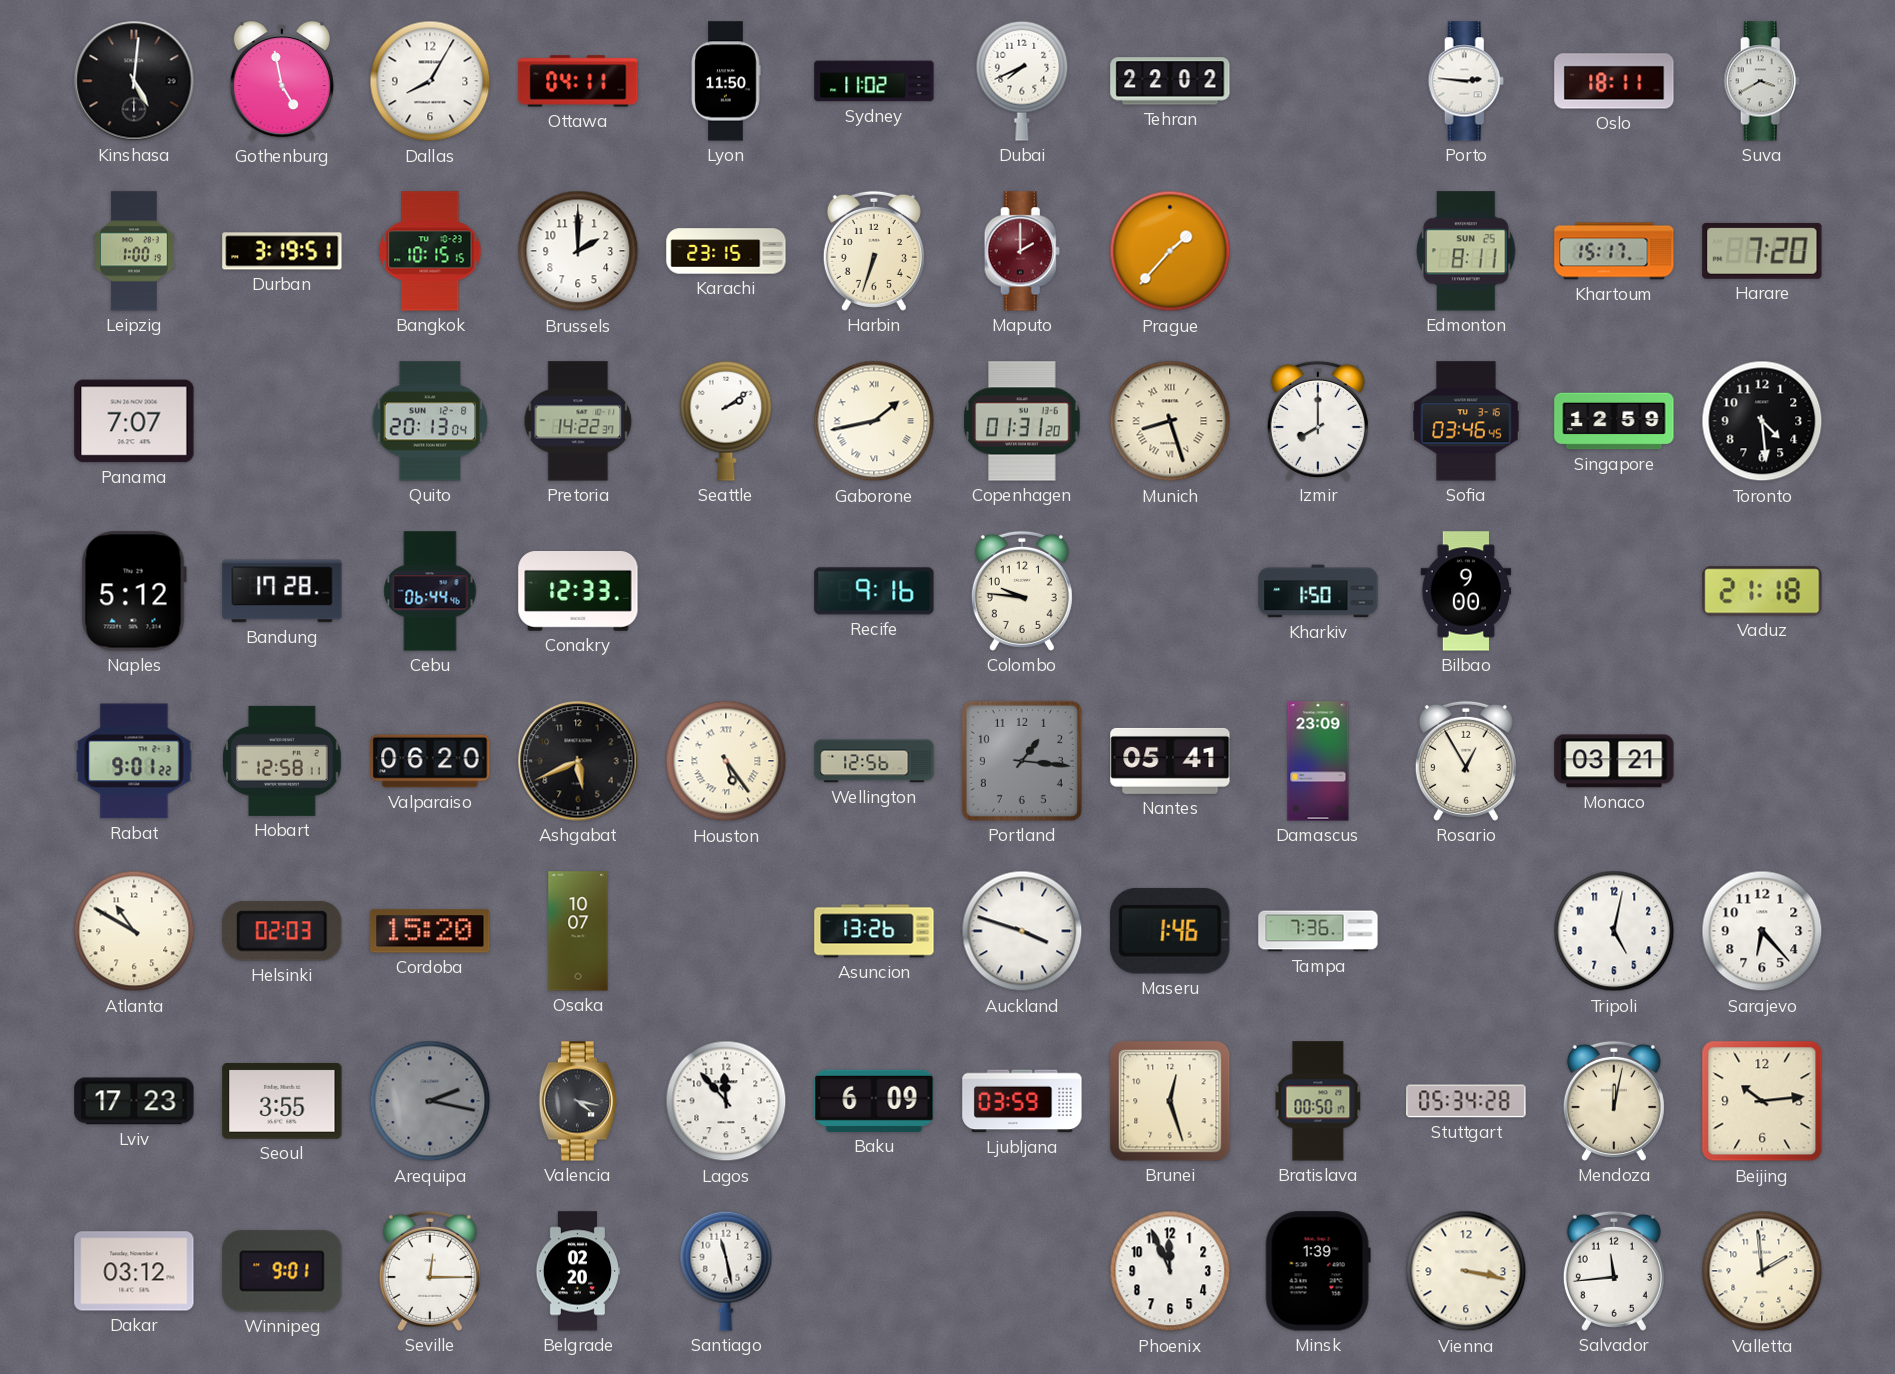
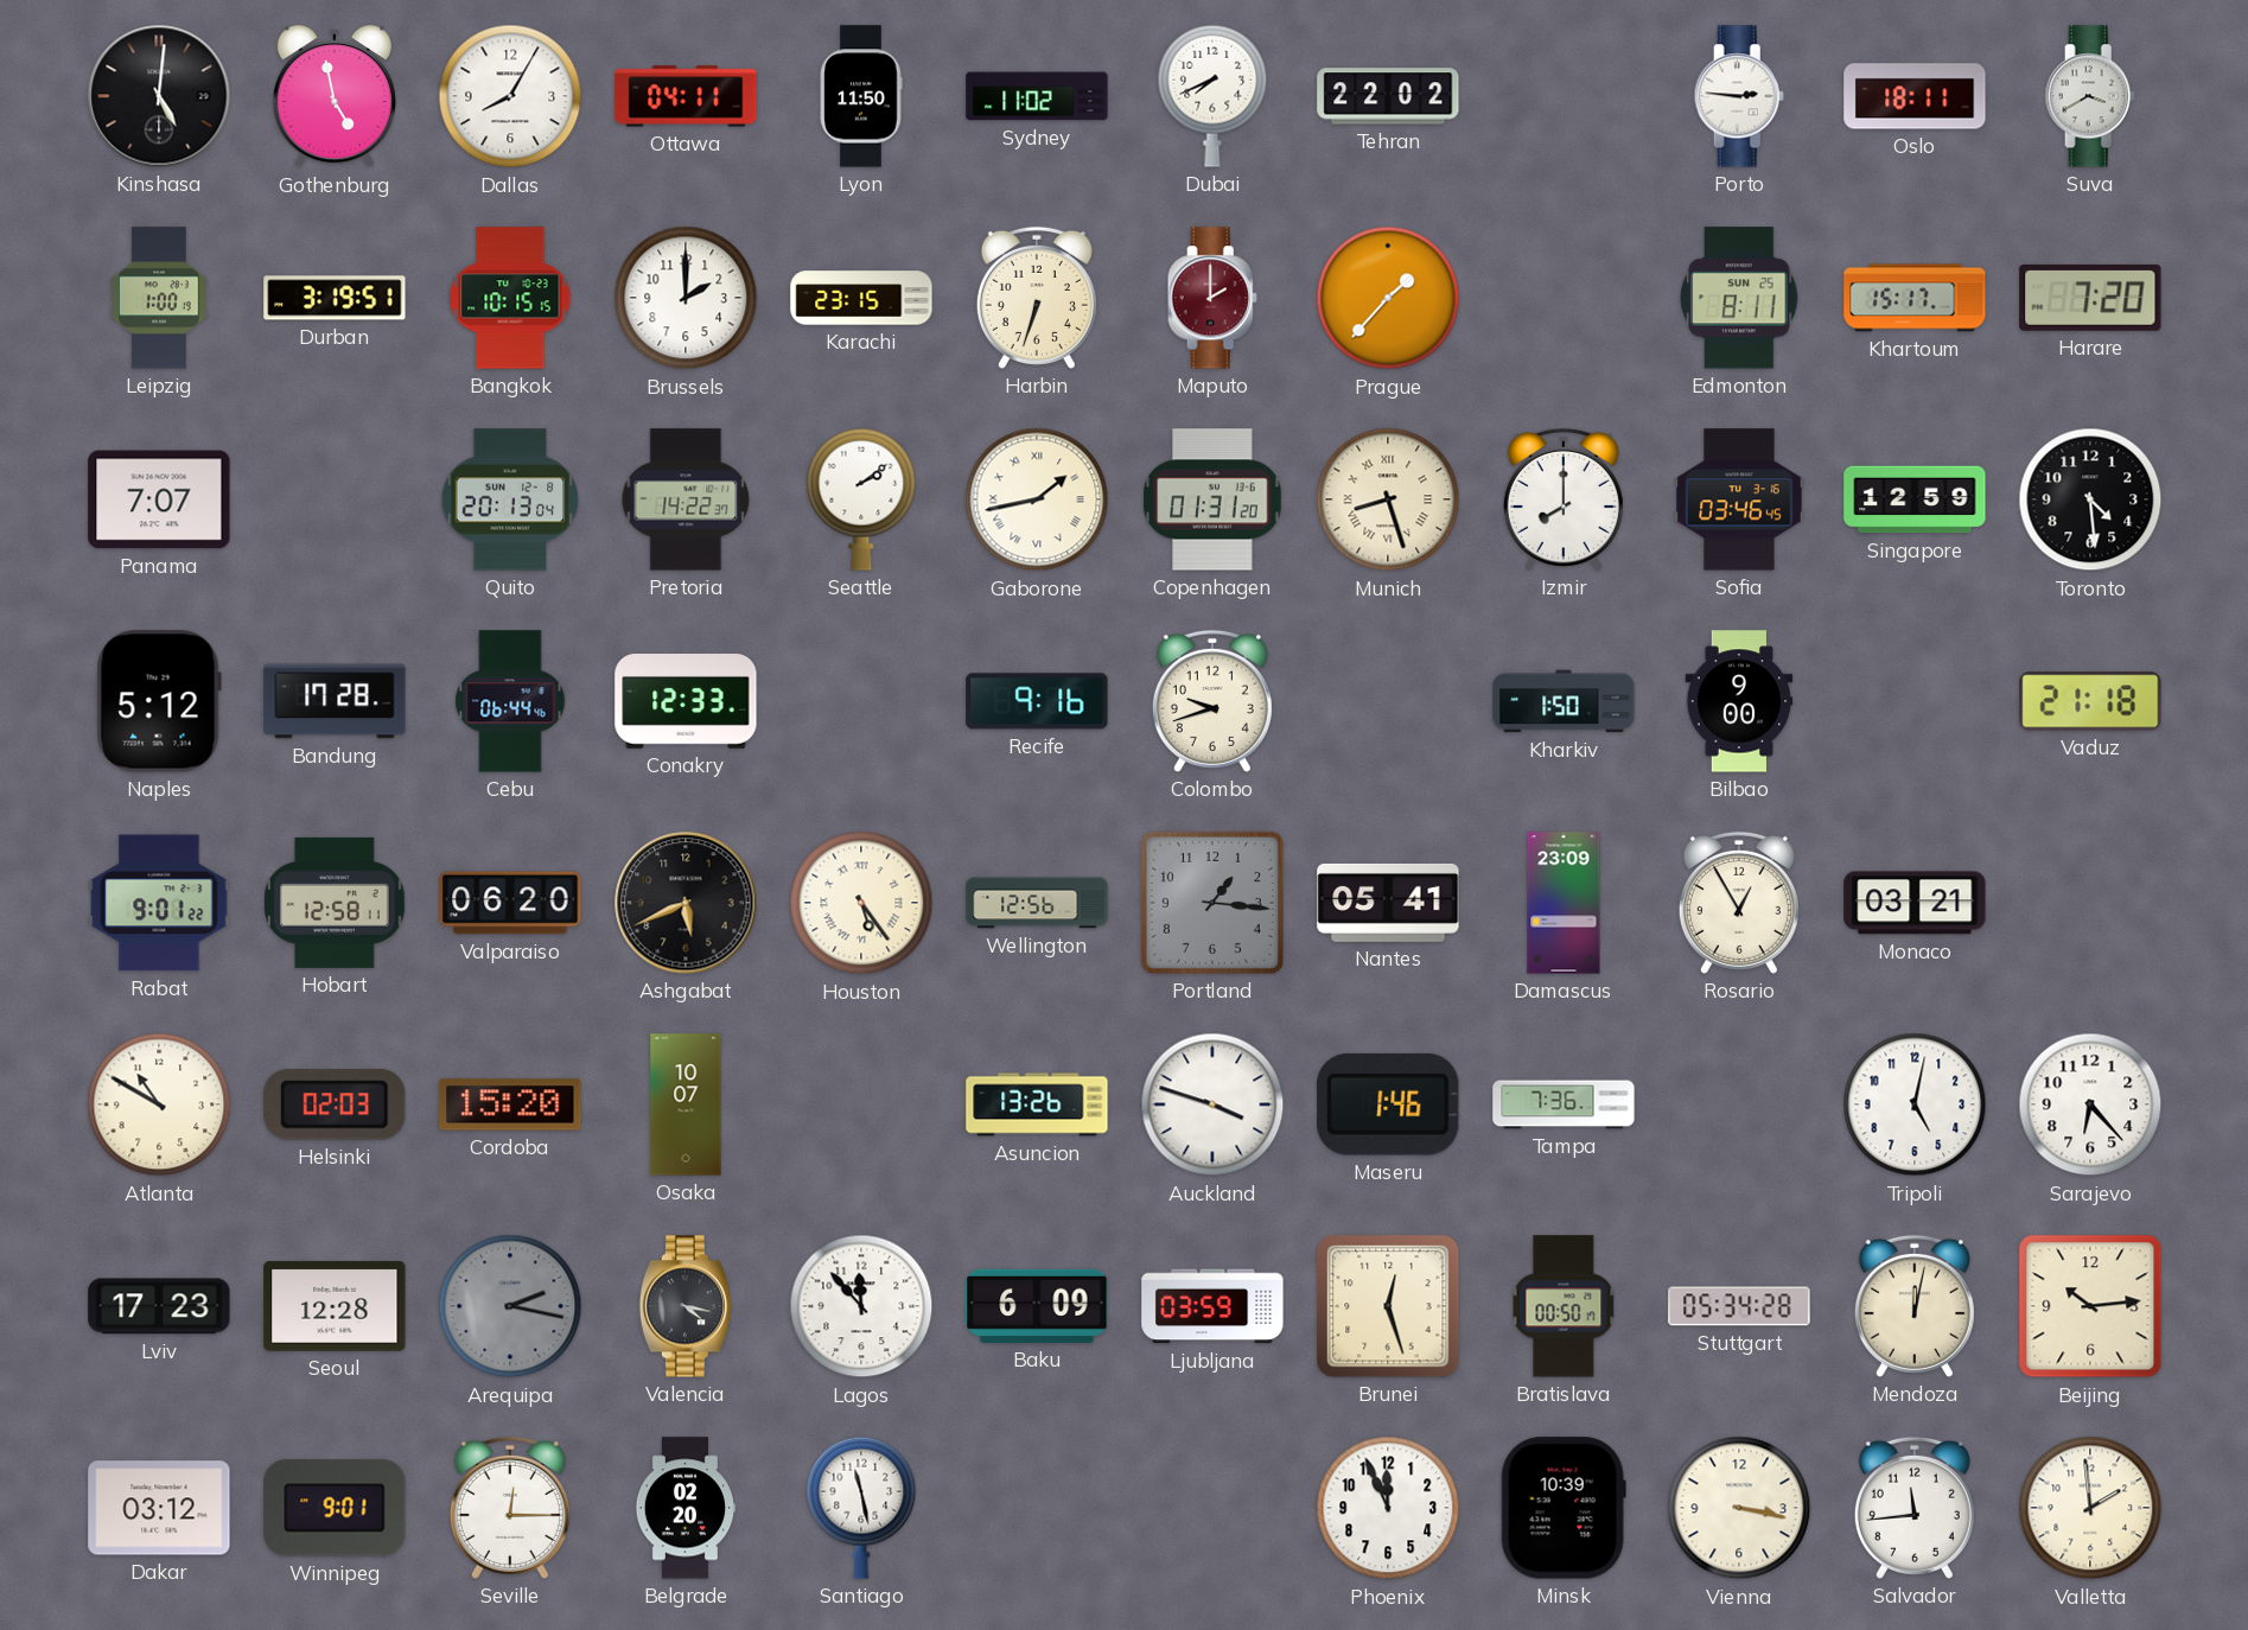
Colombo: 9:46 -> 9:42 (1212, 701)
Seoul: 3:55 -> 12:28 (335, 1306)
Minsk: 1:39 -> 10:39 (1564, 1508)
